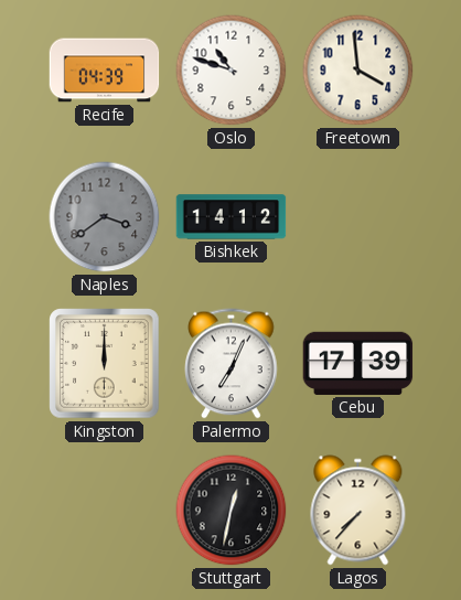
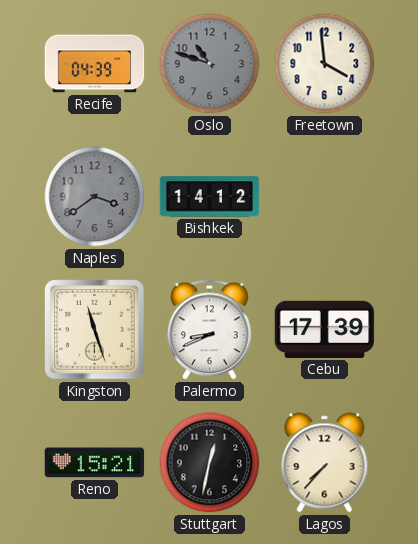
Oslo dial: white -> grey (210, 64)
Kingston: 12:00 -> 11:27 (95, 330)
Palermo: 7:04 -> 8:41 (210, 330)
Reno: none -> 15:21 (95, 463)
